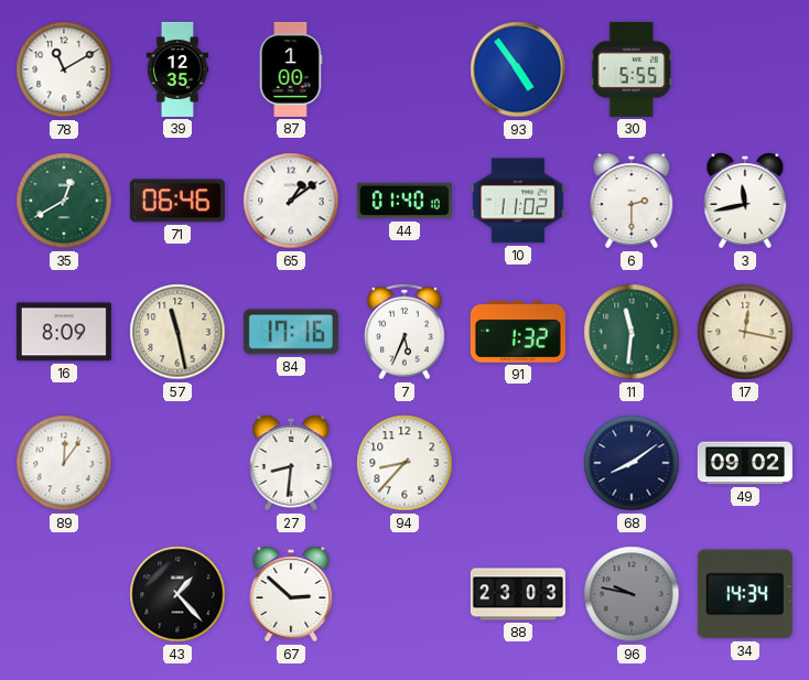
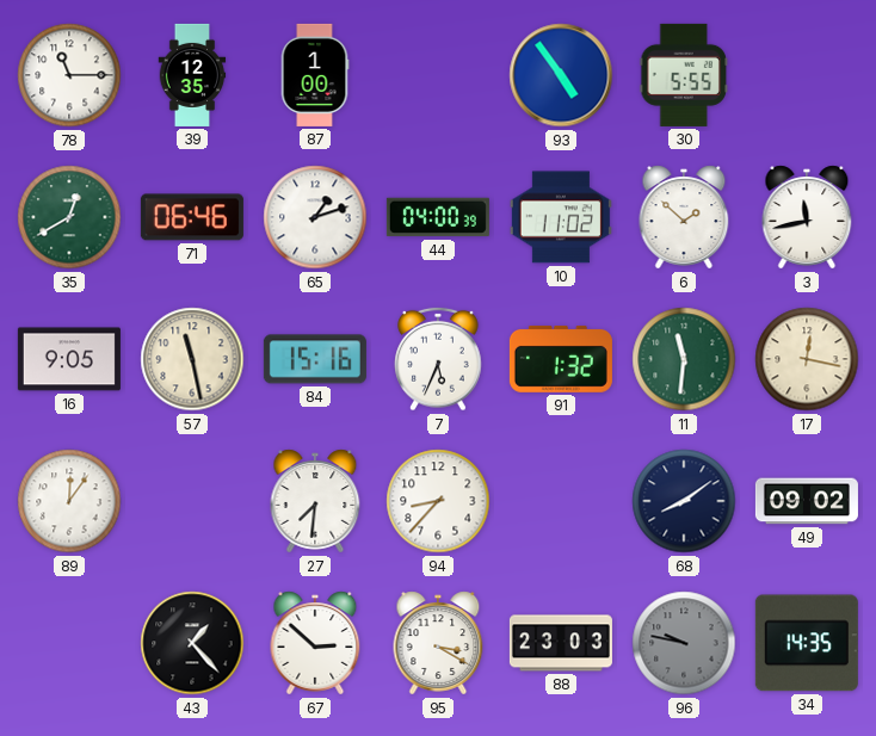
78: 11:10 -> 11:15 (69, 75)
65: 1:09 -> 1:12 (315, 217)
44: 01:40 -> 04:00 (438, 217)
6: 2:30 -> 1:52 (684, 217)
16: 8:09 -> 9:05 (69, 359)
84: 17:16 -> 15:16 (315, 359)
27: 8:31 -> 7:31 (315, 501)
95: none -> 3:20 (438, 643)
34: 14:34 -> 14:35 (807, 643)
